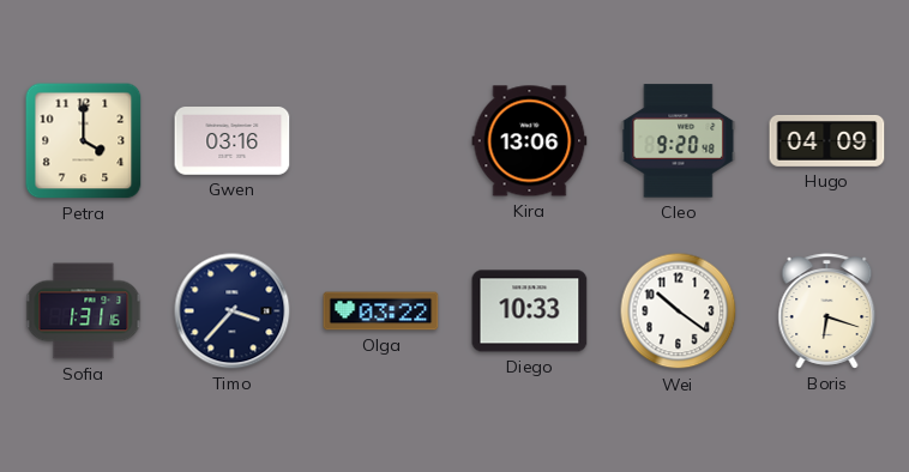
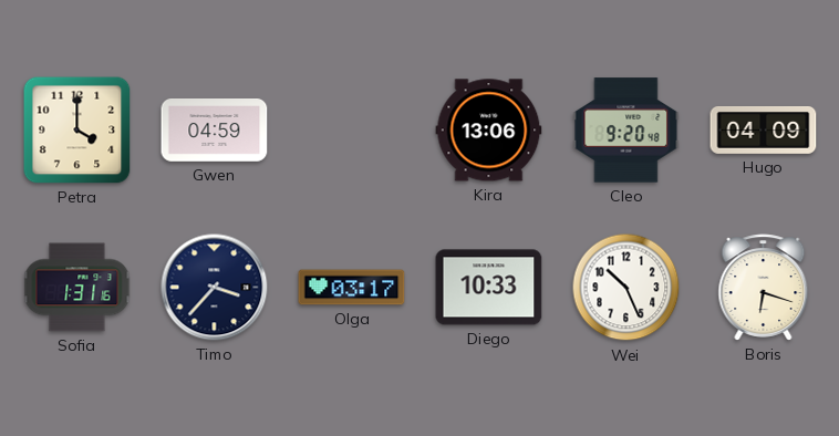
Gwen: 03:16 -> 04:59 (215, 131)
Olga: 03:22 -> 03:17 (352, 288)
Wei: 10:21 -> 10:26 (626, 288)
